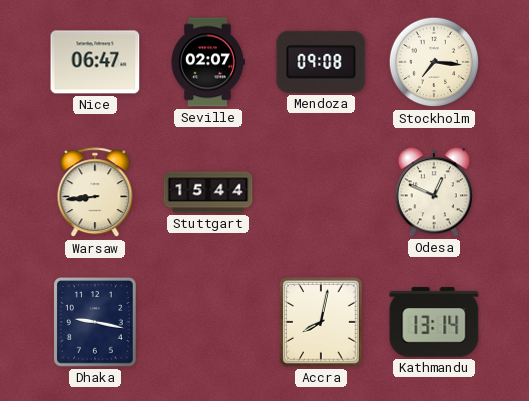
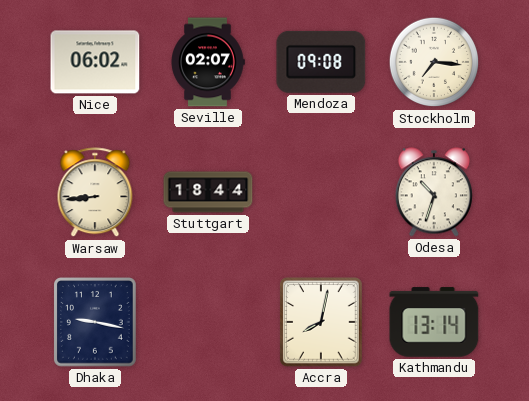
Nice: 06:47 -> 06:02 (95, 62)
Stuttgart: 15:44 -> 18:44 (208, 192)
Odesa: 12:49 -> 10:33 (434, 192)
